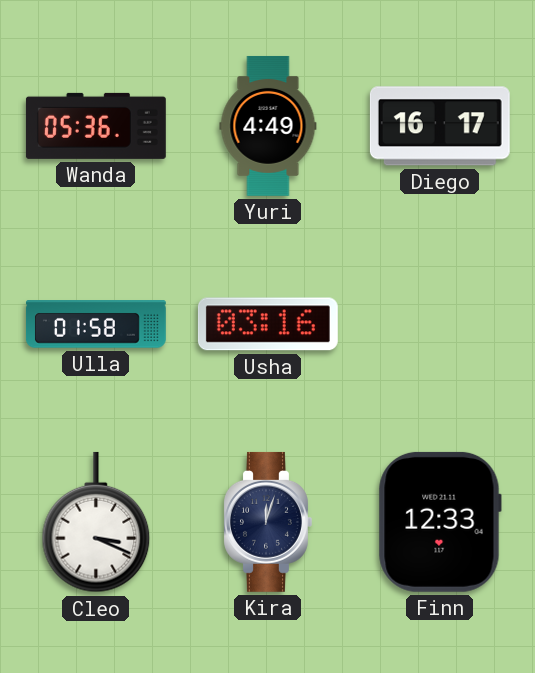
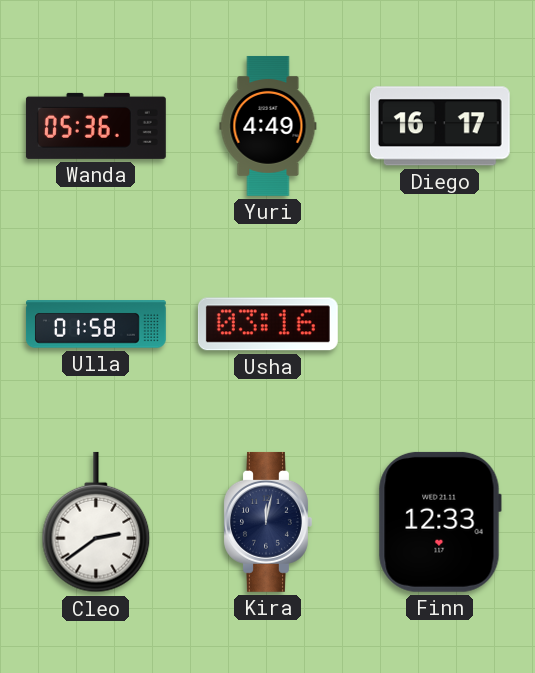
Cleo: 3:19 -> 2:39 (96, 522)
Kira: 12:03 -> 12:02 (268, 522)
